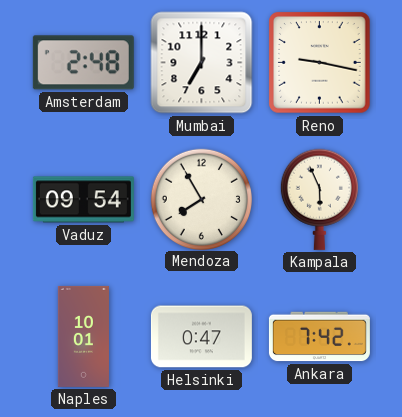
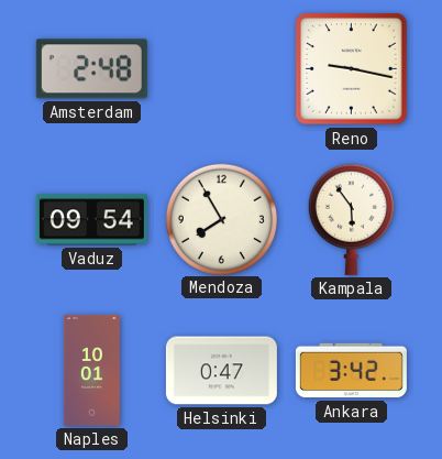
Mumbai: 7:00 -> none (202, 63)
Kampala: 5:56 -> 5:54 (351, 219)
Ankara: 7:42 -> 3:42 (351, 371)
